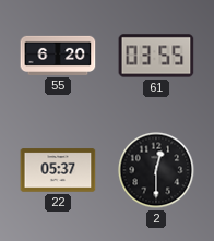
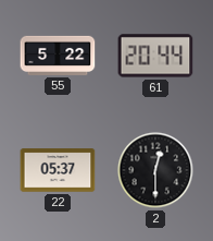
55: 6:20 -> 5:22 (58, 56)
61: 03:55 -> 20:44 (155, 56)
